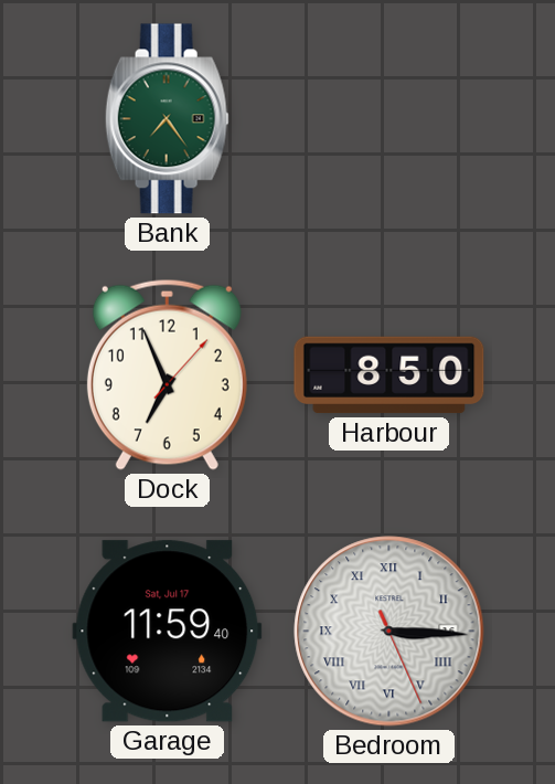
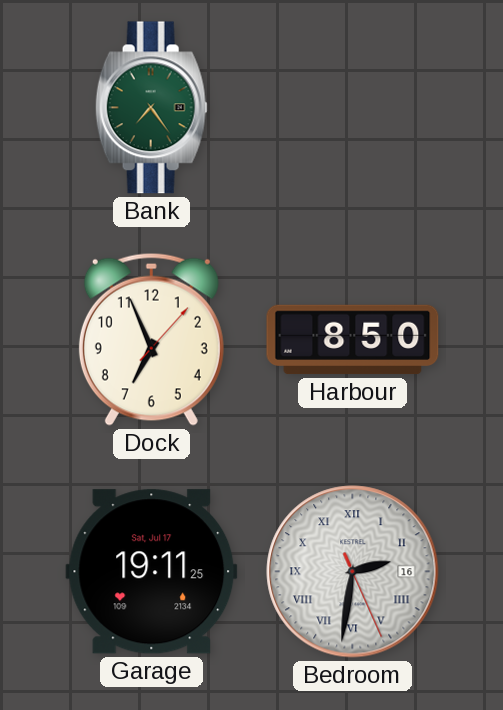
Garage: 11:59 -> 19:11 (152, 572)
Bedroom: 3:15 -> 2:31 (353, 572)
